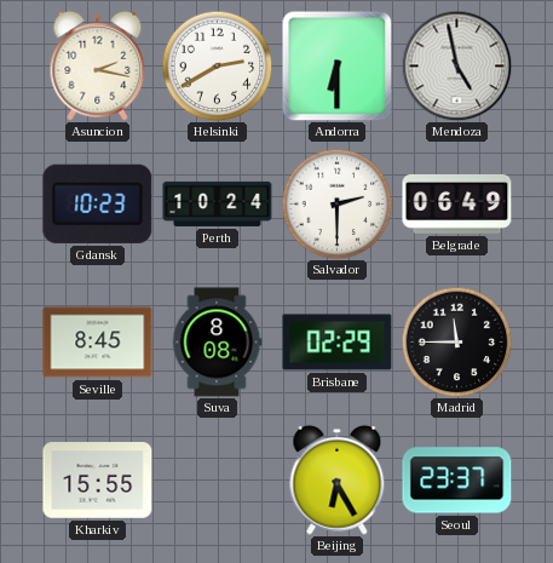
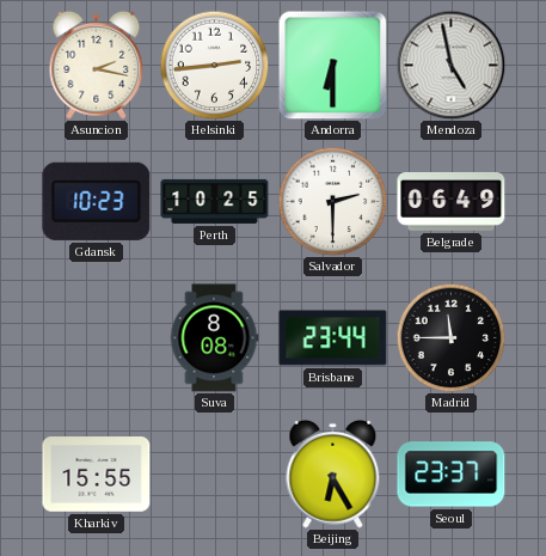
Helsinki: 2:40 -> 2:44 (214, 65)
Perth: 10:24 -> 10:25 (215, 201)
Seville: 8:45 -> none (98, 343)
Brisbane: 02:29 -> 23:44 (333, 338)
